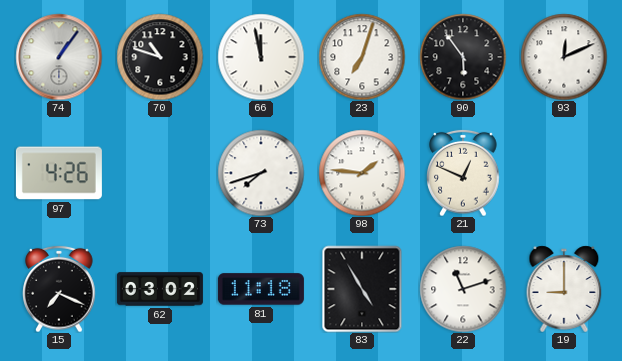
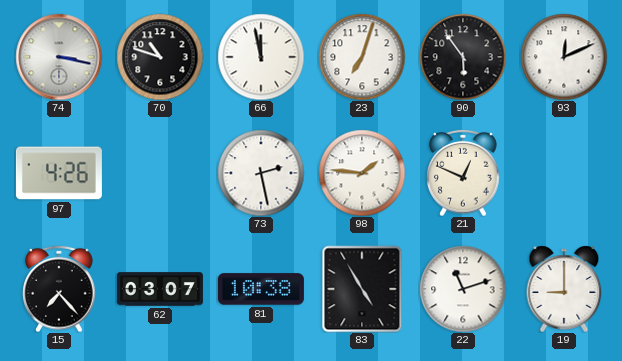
74: 1:06 -> 3:17 (59, 57)
73: 7:42 -> 2:28 (261, 173)
15: 7:19 -> 7:23 (59, 289)
62: 03:02 -> 03:07 (160, 289)
81: 11:18 -> 10:38 (261, 289)
